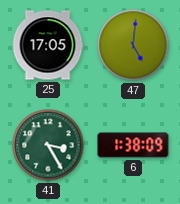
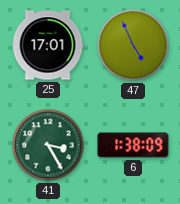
25: 17:05 -> 17:01 (48, 45)
47: 5:01 -> 4:56 (133, 45)
